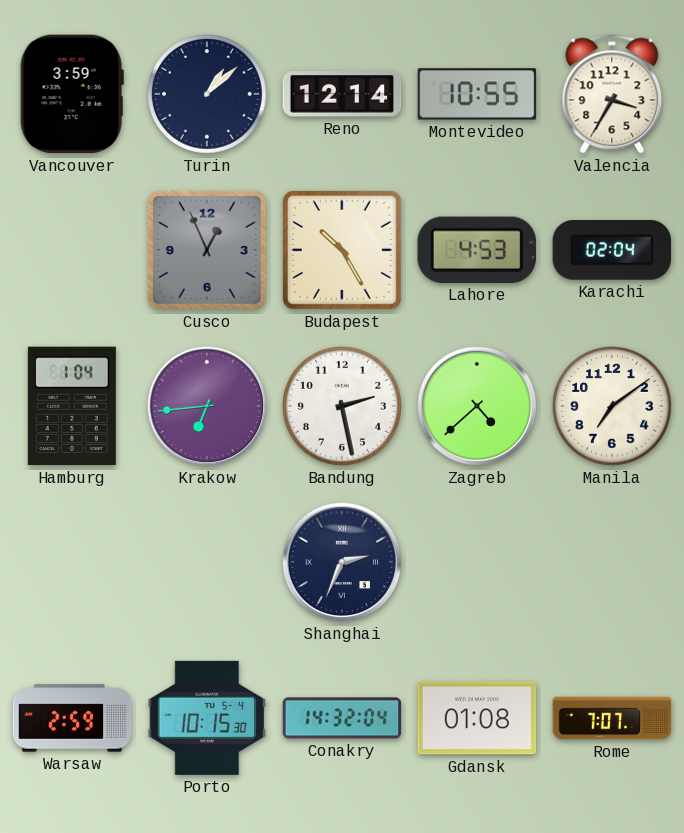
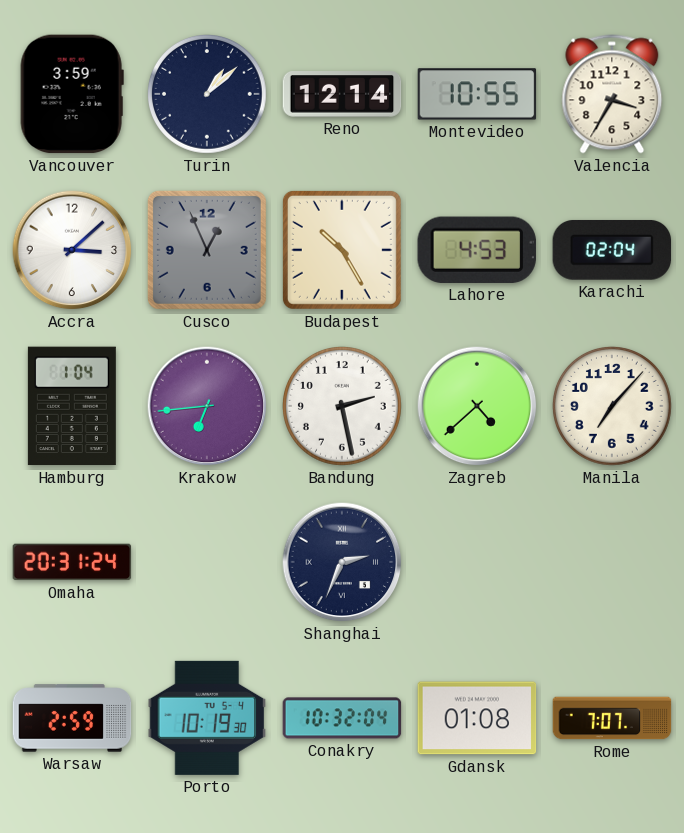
Accra: none -> 3:08 (72, 250)
Manila: 7:09 -> 7:07 (613, 407)
Omaha: none -> 20:31 (72, 562)
Porto: 10:15 -> 10:19 (207, 718)
Conakry: 14:32 -> 10:32 (342, 718)
